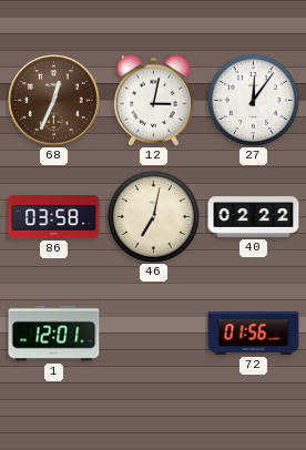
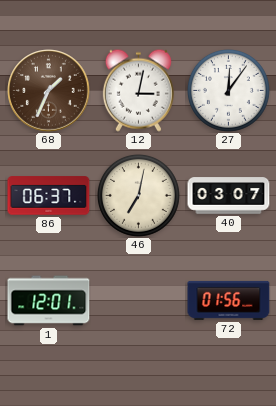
68: 12:34 -> 1:34 (49, 91)
86: 03:58 -> 06:37 (49, 196)
40: 02:22 -> 03:07 (229, 196)
